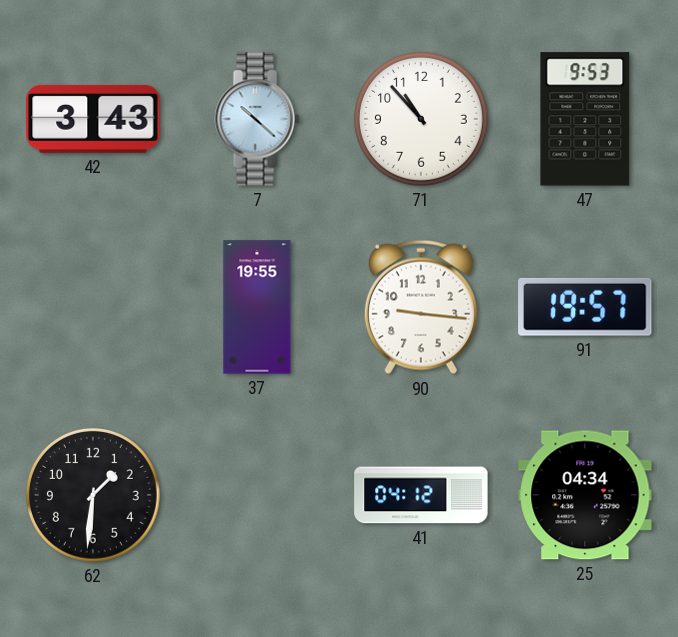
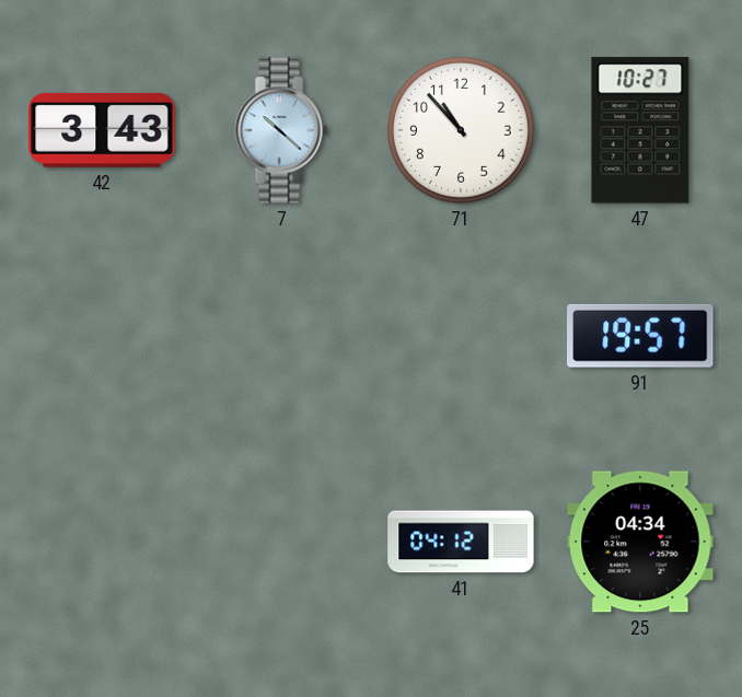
47: 9:53 -> 10:27 (640, 130)
37: 19:55 -> none (257, 307)
90: 9:16 -> none (421, 307)
62: 1:31 -> none (93, 495)
